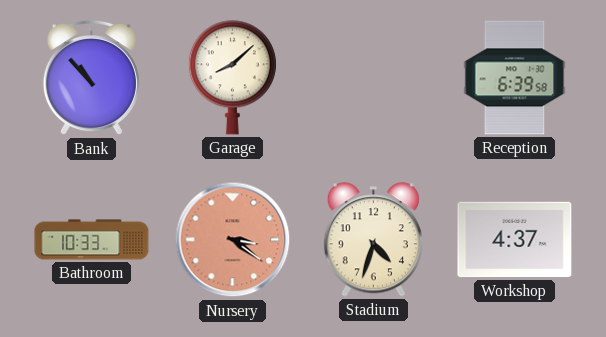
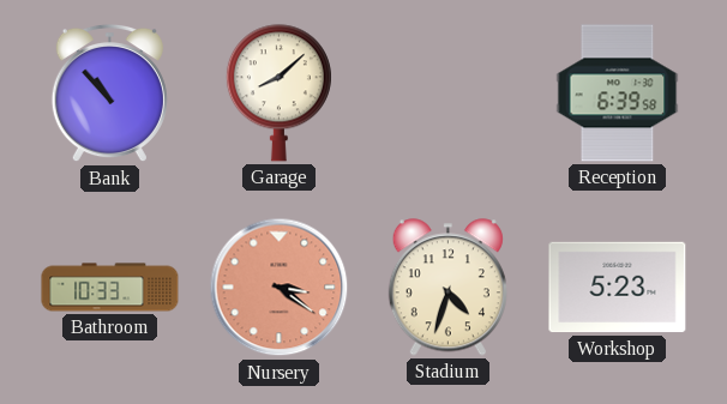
Workshop: 4:37 -> 5:23 (618, 288)
